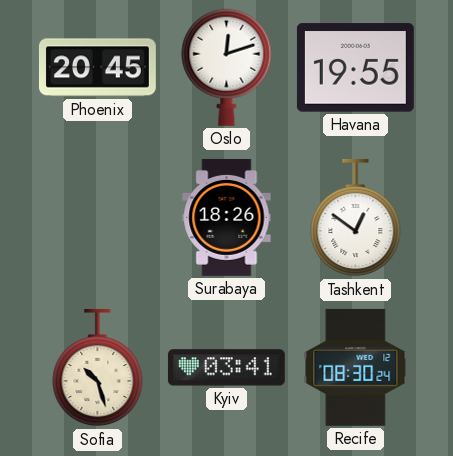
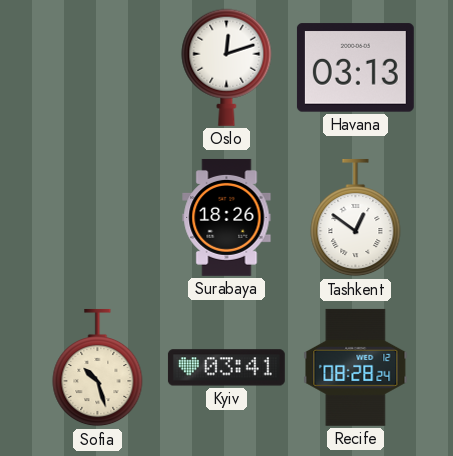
Phoenix: 20:45 -> none (97, 68)
Havana: 19:55 -> 03:13 (355, 68)
Recife: 08:30 -> 08:28 (356, 367)
